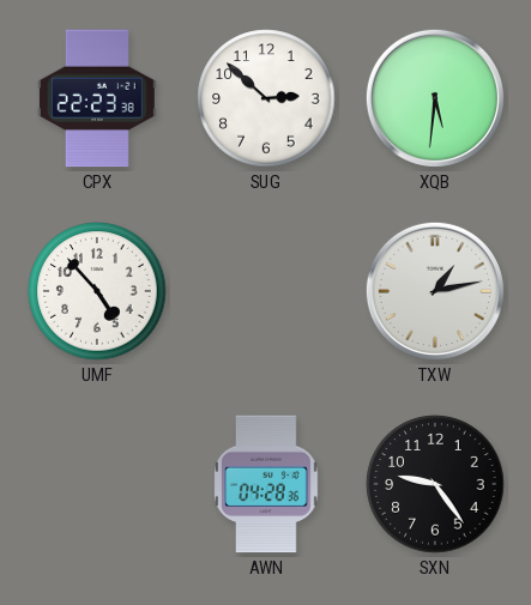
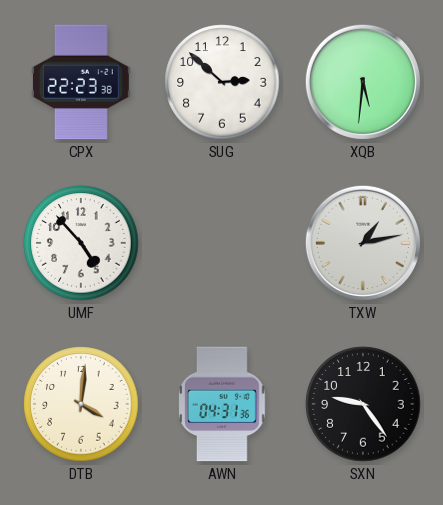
DTB: none -> 4:01 (81, 404)
AWN: 04:28 -> 04:31 (222, 404)
